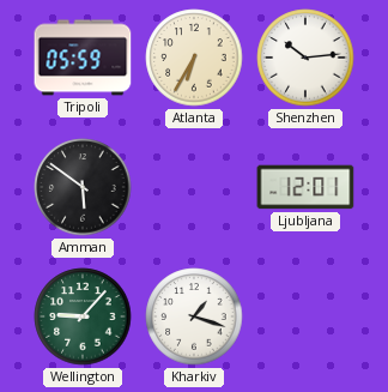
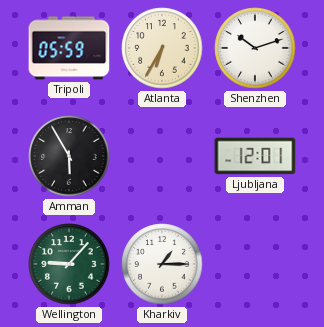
Shenzhen: 10:14 -> 10:12 (255, 48)
Amman: 5:51 -> 5:55 (69, 156)
Kharkiv: 1:18 -> 1:15 (162, 264)
